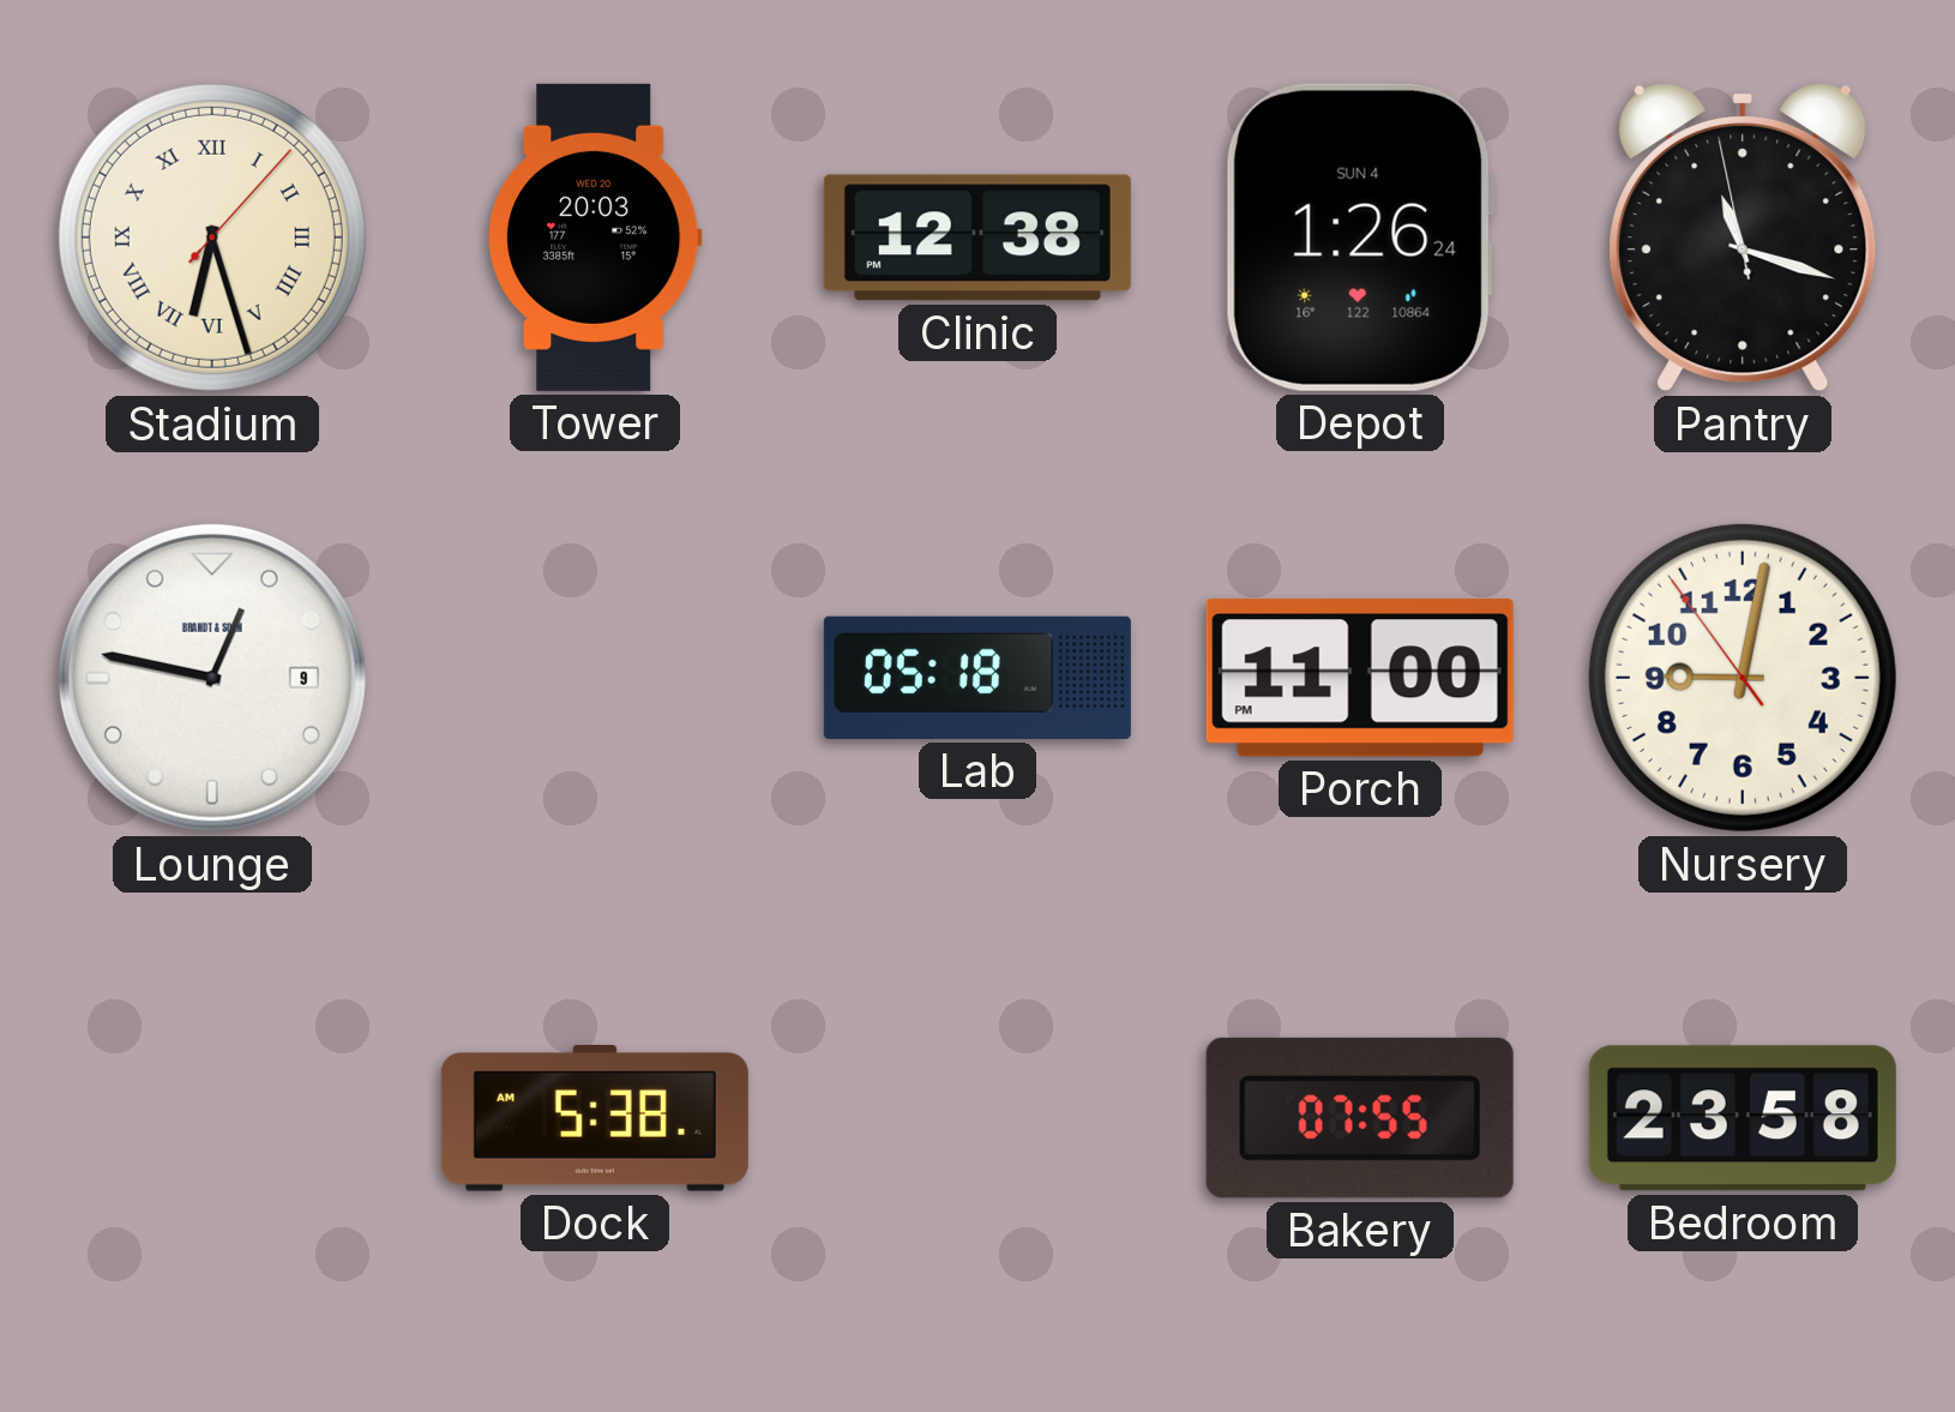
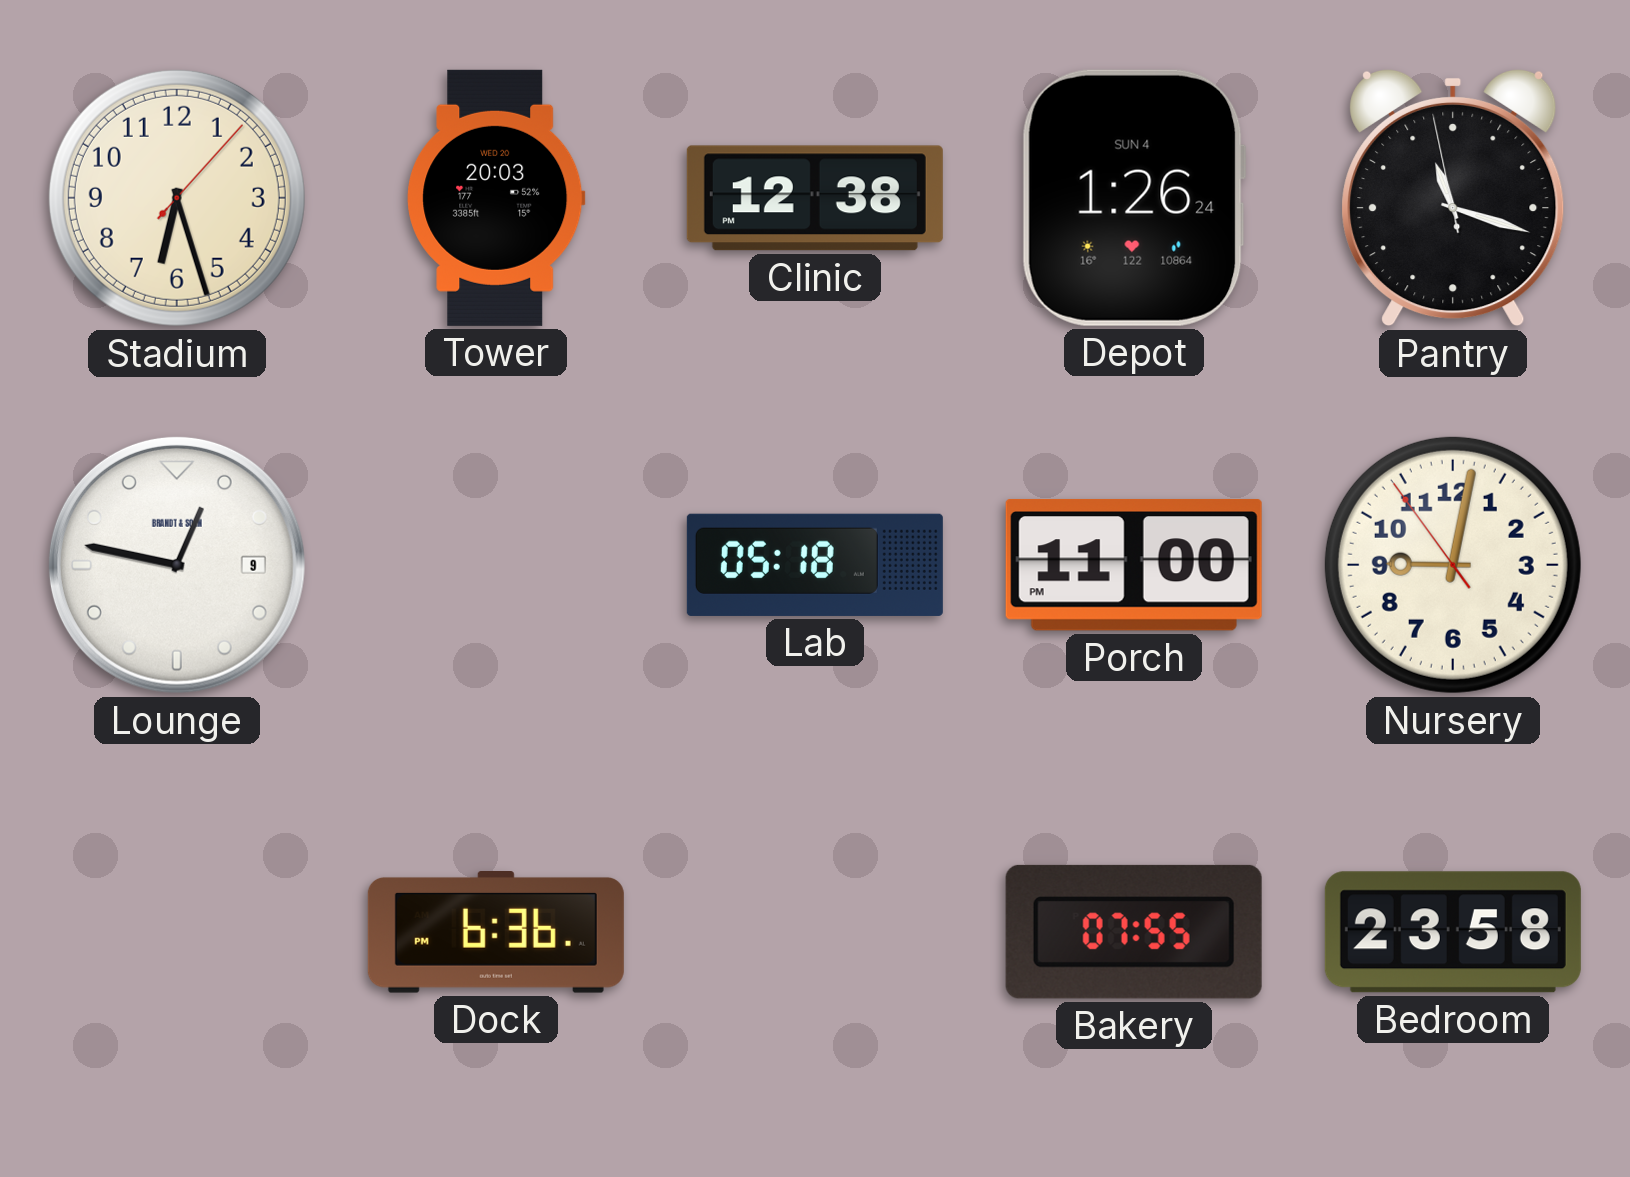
Stadium numerals: Roman -> Arabic (177, 198)
Dock: 5:38 -> 6:36 (496, 933)
